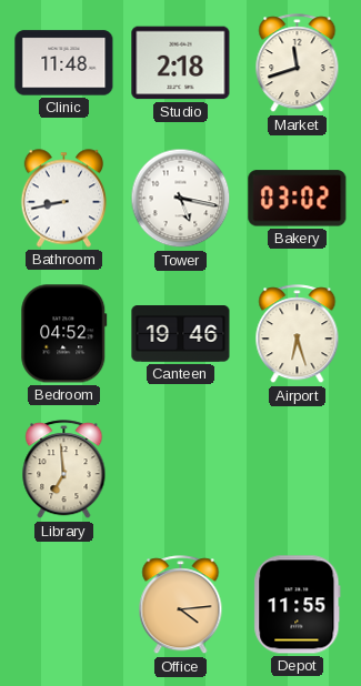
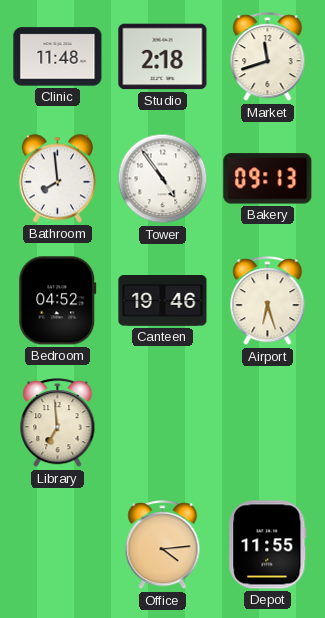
Bathroom: 8:43 -> 7:59 (57, 179)
Tower: 5:17 -> 4:54 (163, 179)
Bakery: 03:02 -> 09:13 (268, 179)
